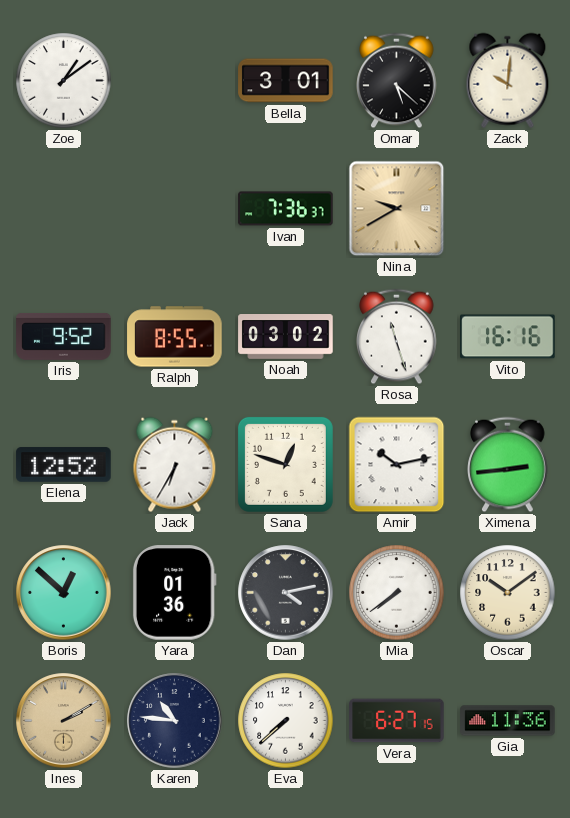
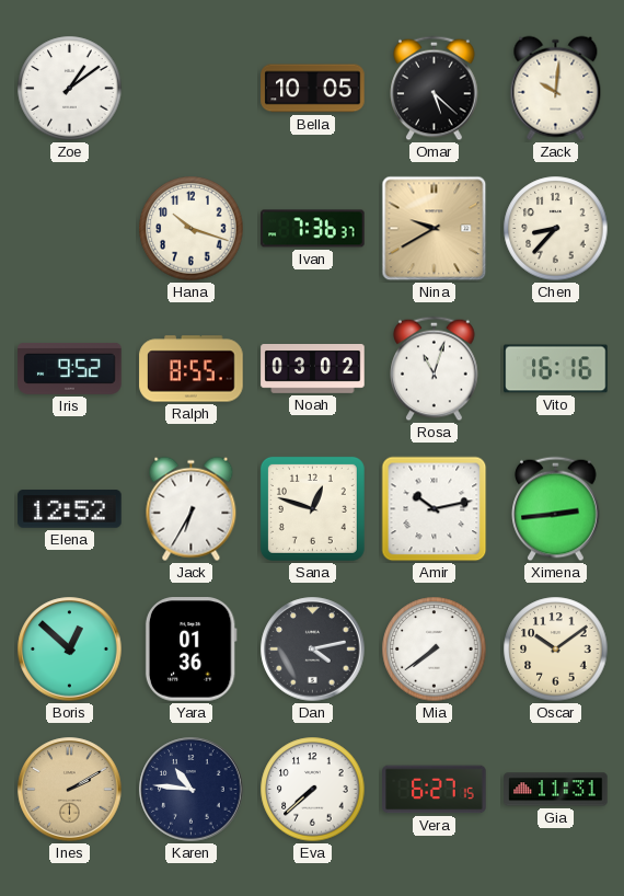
Bella: 3:01 -> 10:05 (313, 89)
Hana: none -> 10:18 (192, 229)
Chen: none -> 8:37 (556, 229)
Rosa: 11:27 -> 11:03 (435, 369)
Gia: 11:36 -> 11:31 (556, 790)
